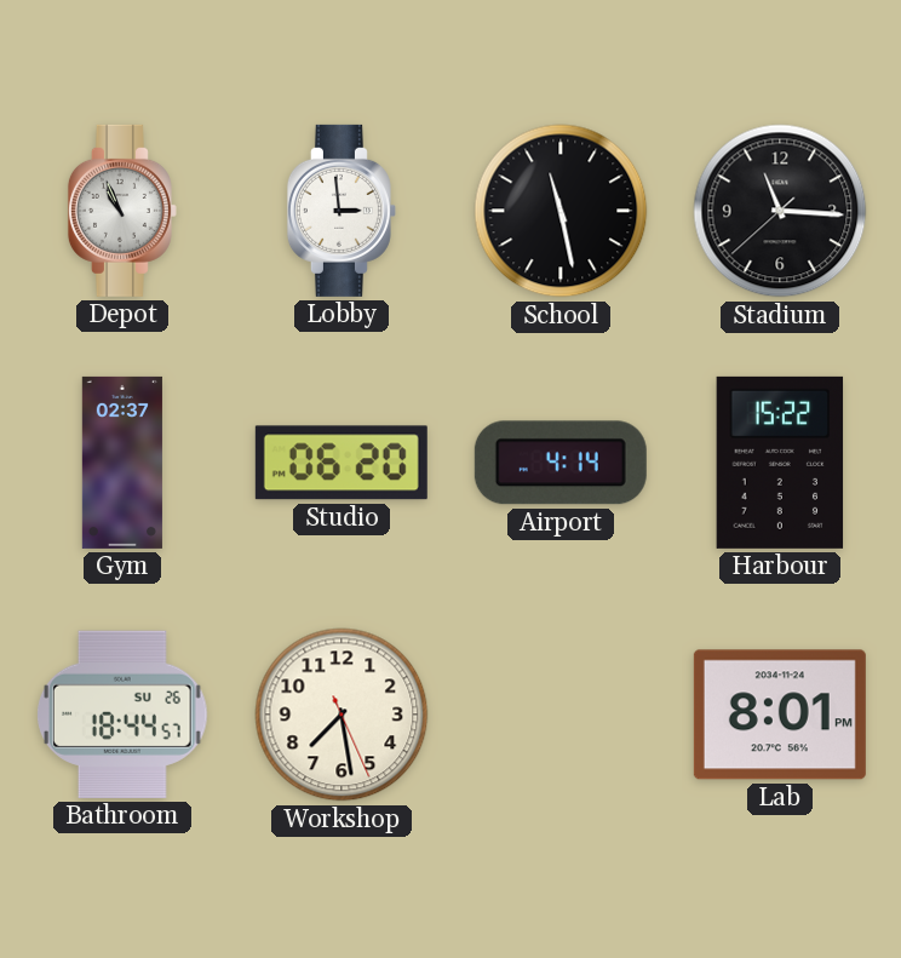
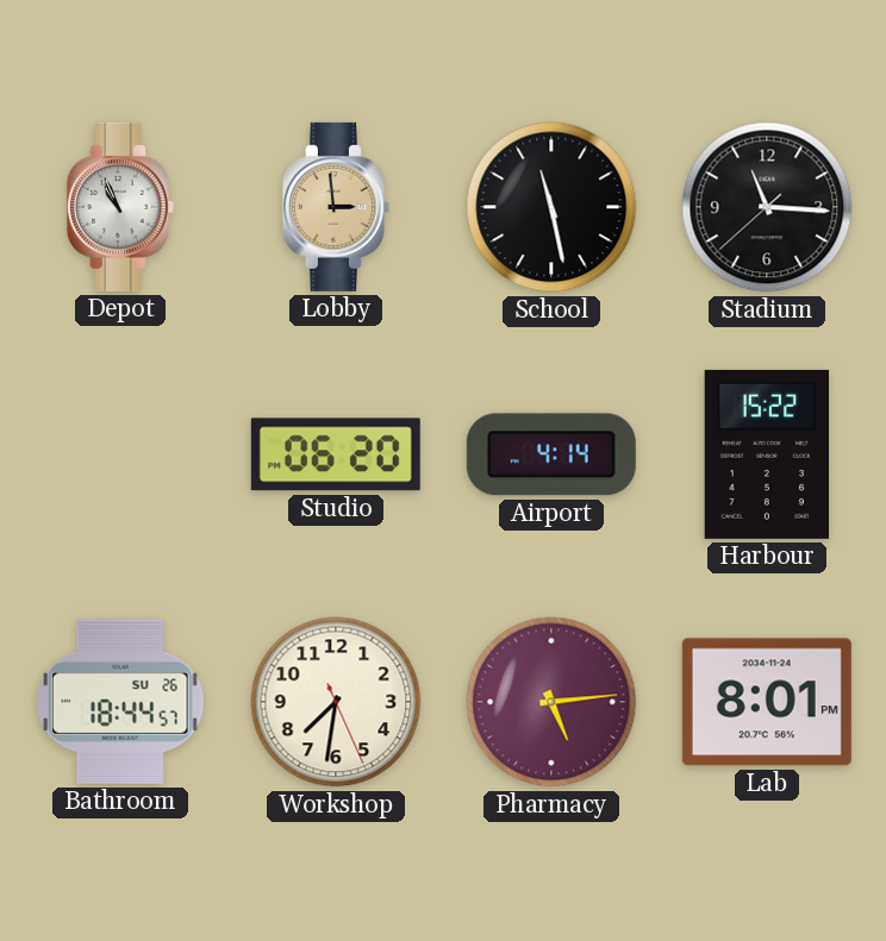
Lobby dial: white -> champagne (336, 207)
Gym: 02:37 -> none (122, 463)
Workshop: 7:28 -> 7:31 (336, 702)
Pharmacy: none -> 5:14 (551, 702)
